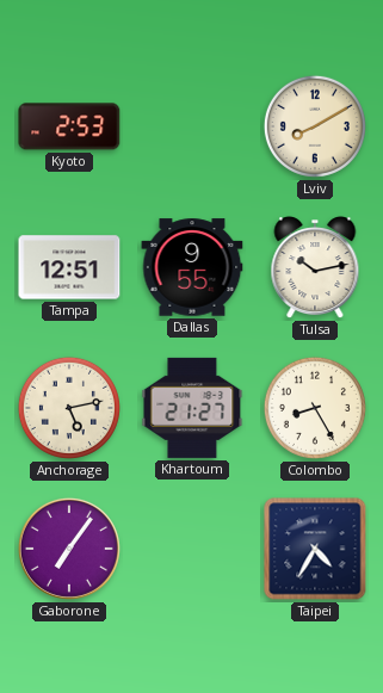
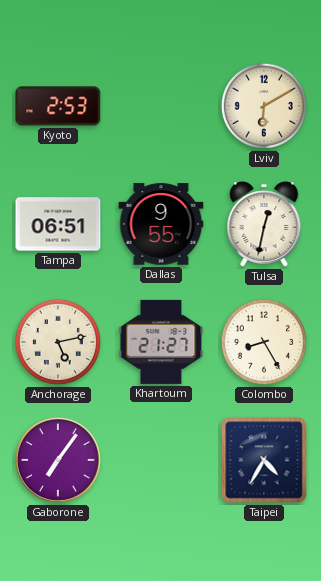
Lviv: 8:10 -> 6:10 (264, 106)
Tampa: 12:51 -> 06:51 (58, 224)
Tulsa: 10:13 -> 12:32 (264, 225)
